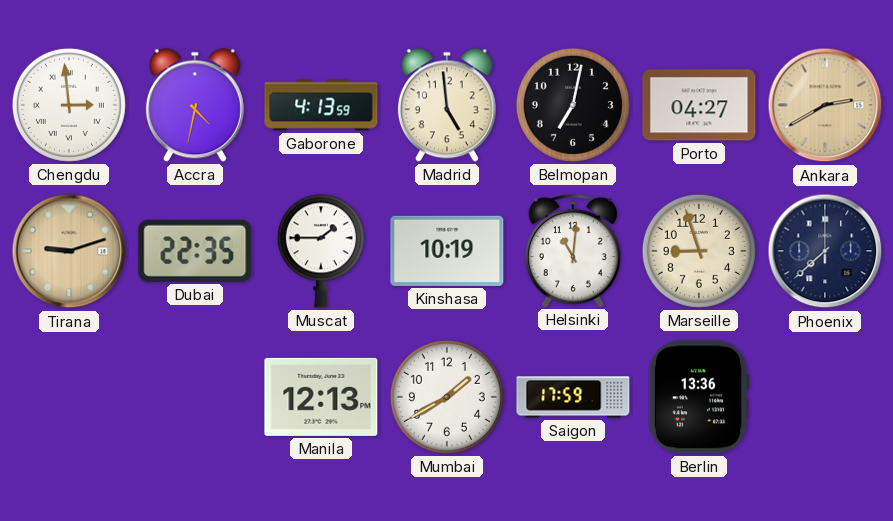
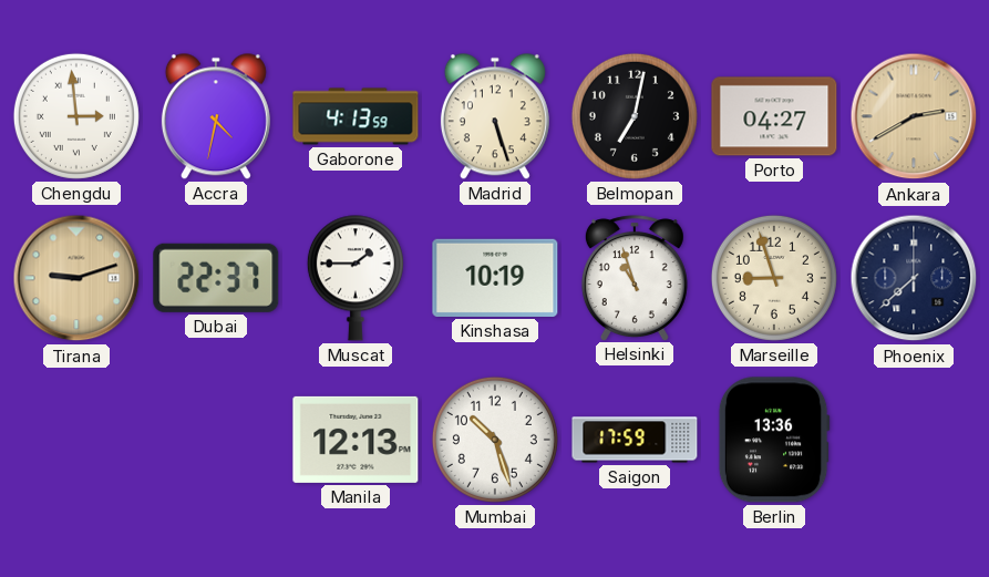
Madrid: 4:59 -> 5:27 (495, 116)
Dubai: 22:35 -> 22:37 (216, 278)
Helsinki: 11:01 -> 10:57 (635, 278)
Mumbai: 1:40 -> 10:27 (495, 440)
